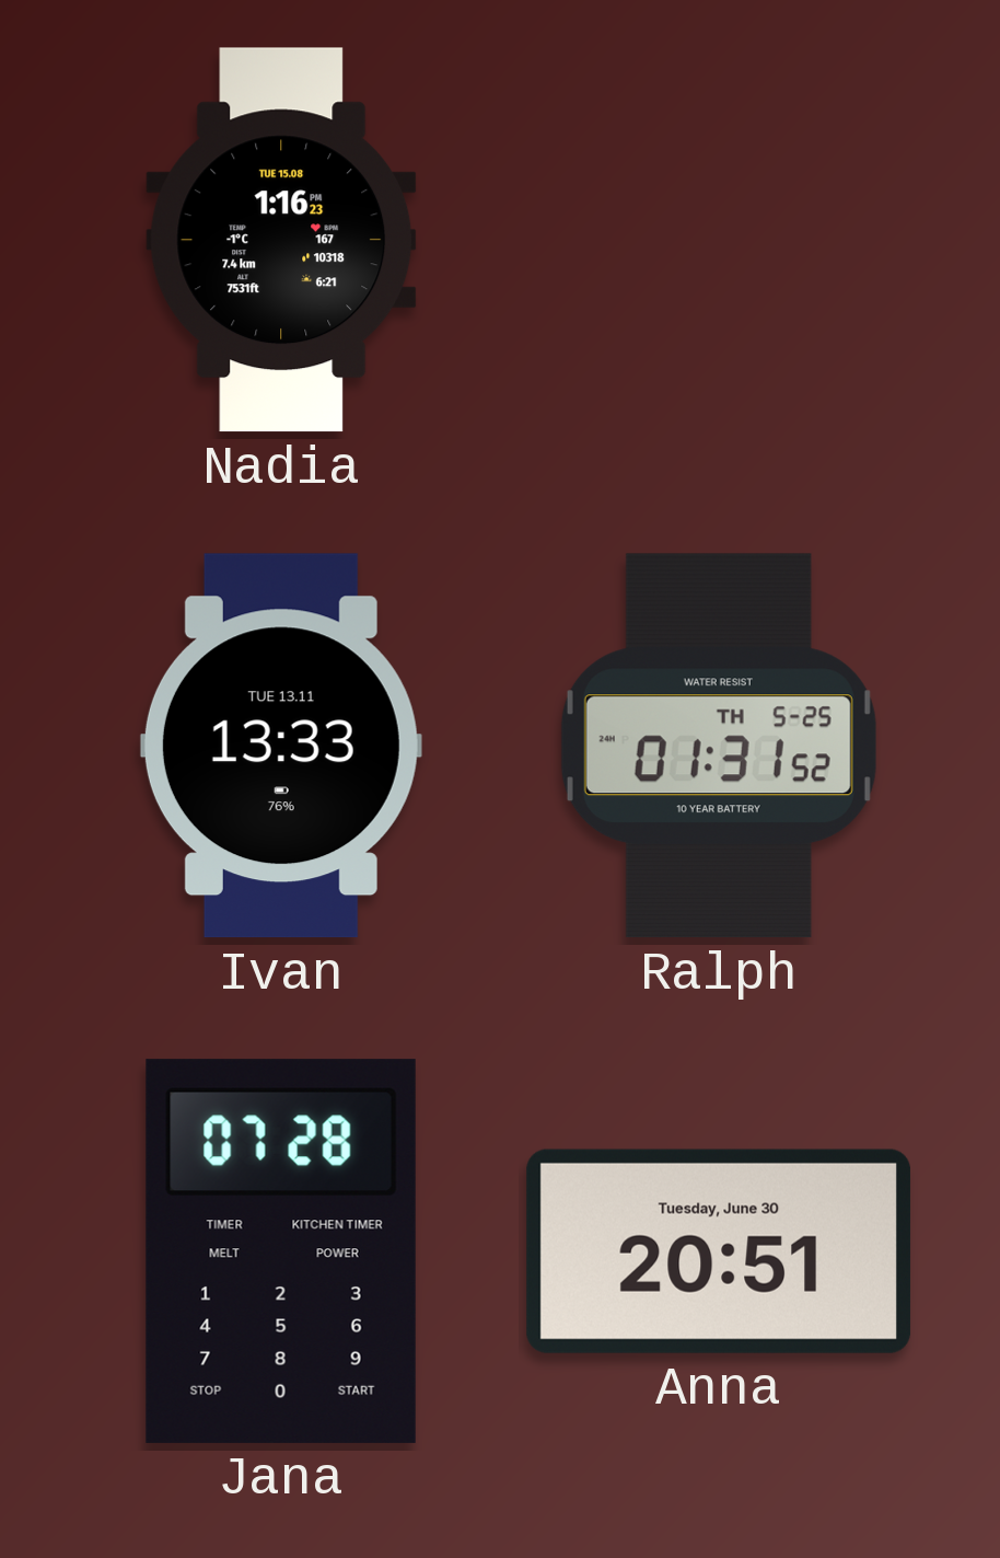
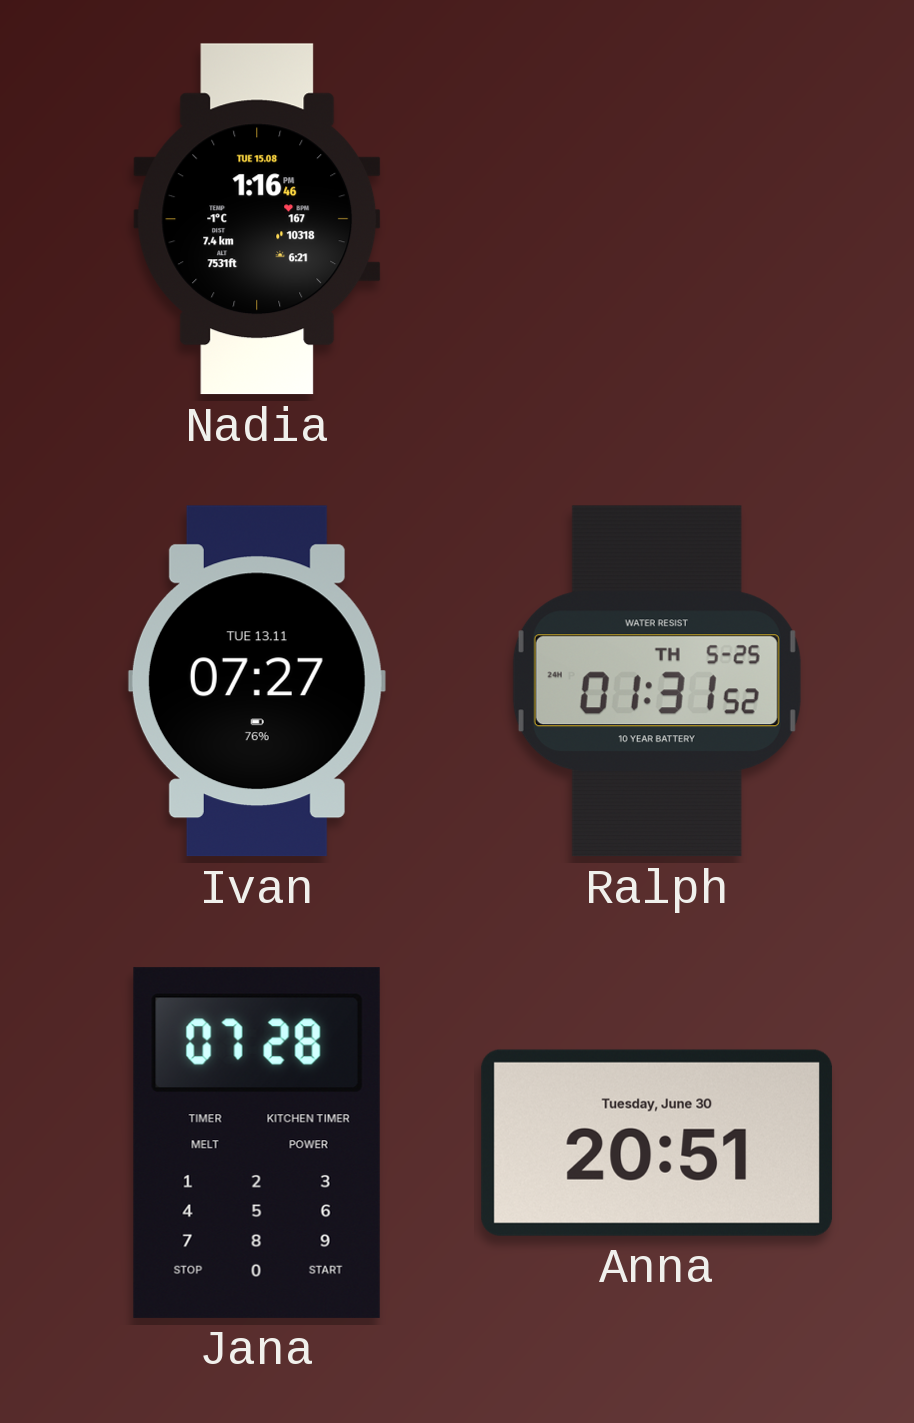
Nadia: 1:16:23 PM -> 1:16:46 PM (257, 219)
Ivan: 13:33 -> 07:27 (257, 681)
